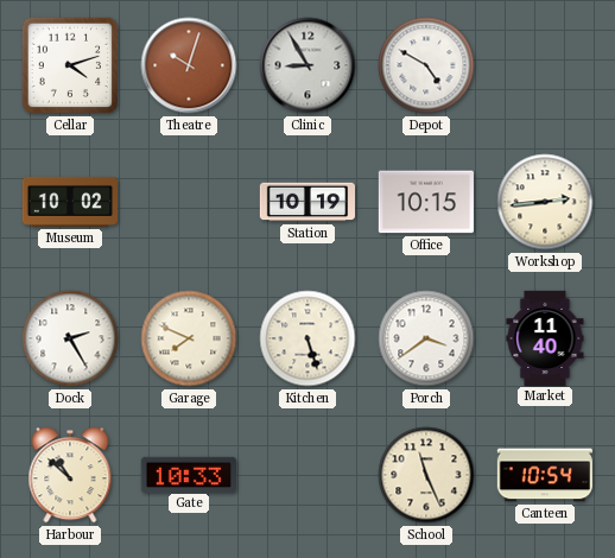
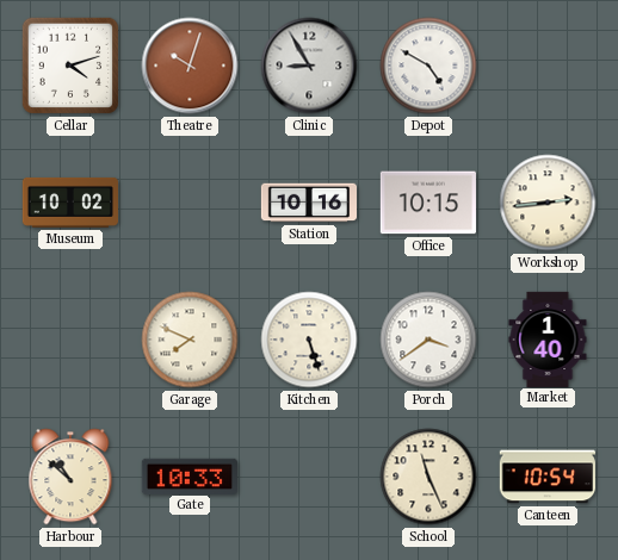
Station: 10:19 -> 10:16 (308, 203)
Dock: 2:25 -> none (70, 338)
Market: 11:40 -> 1:40 (548, 338)
